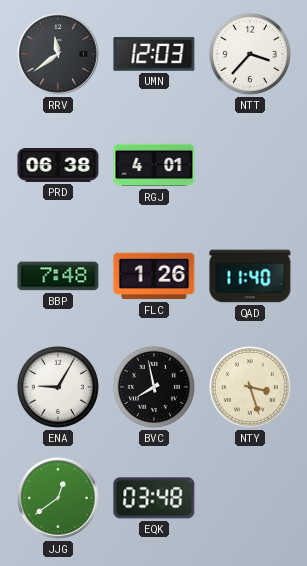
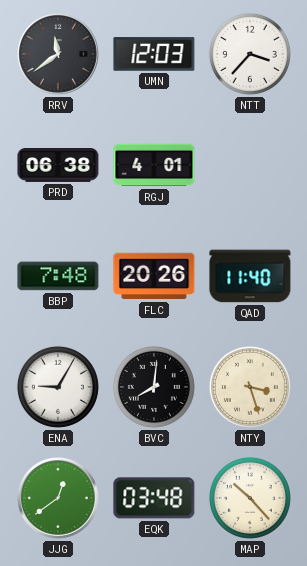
FLC: 1:26 -> 20:26 (154, 276)
BVC: 7:58 -> 8:01 (154, 387)
MAP: none -> 10:23 (250, 498)
